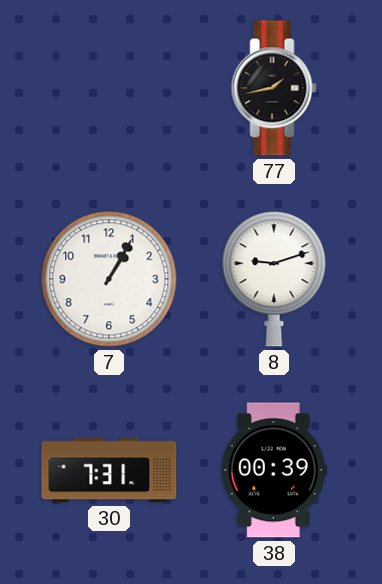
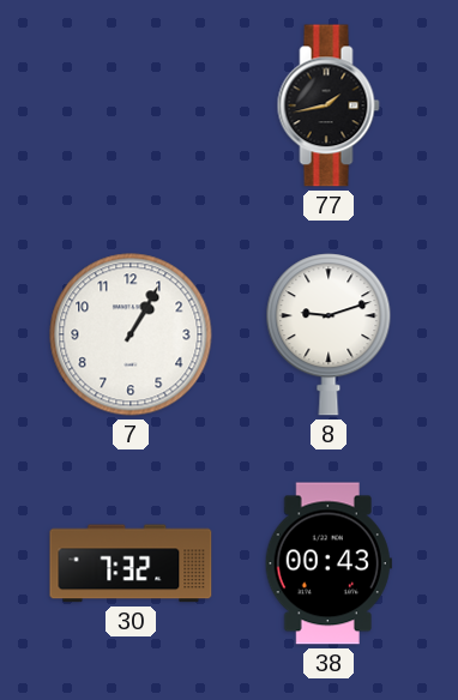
30: 7:31 -> 7:32 (131, 563)
38: 00:39 -> 00:43 (329, 563)
